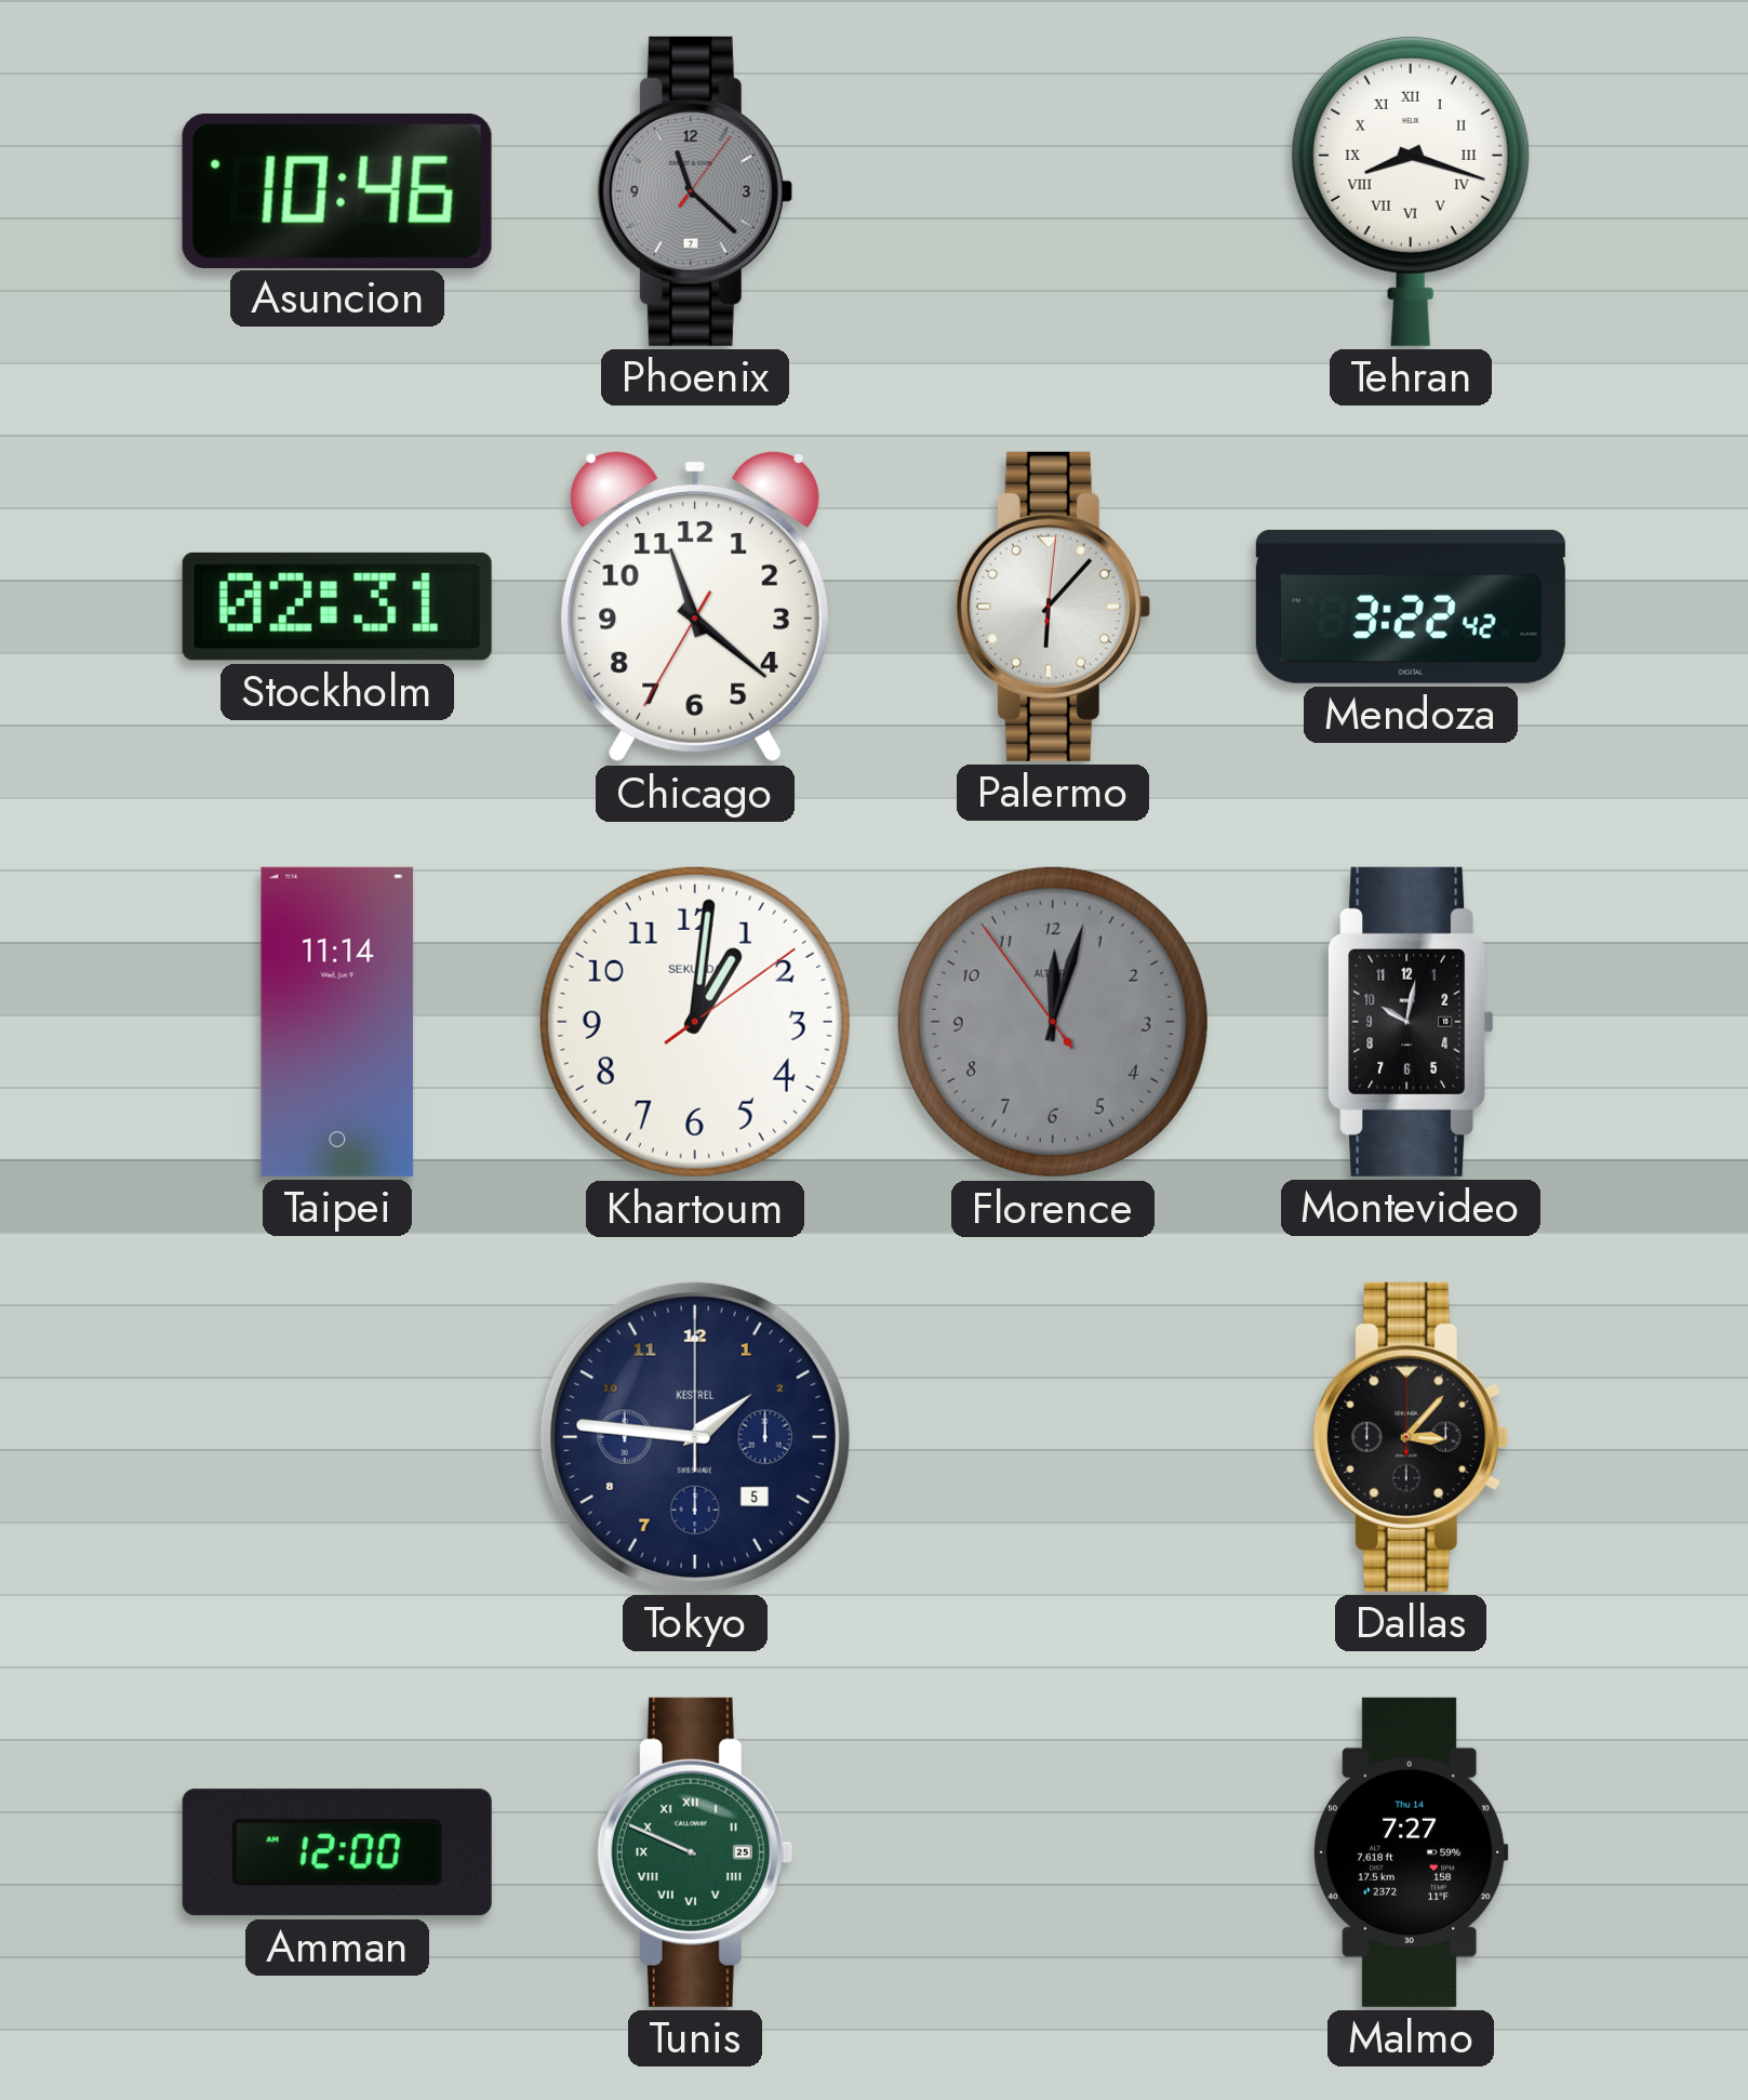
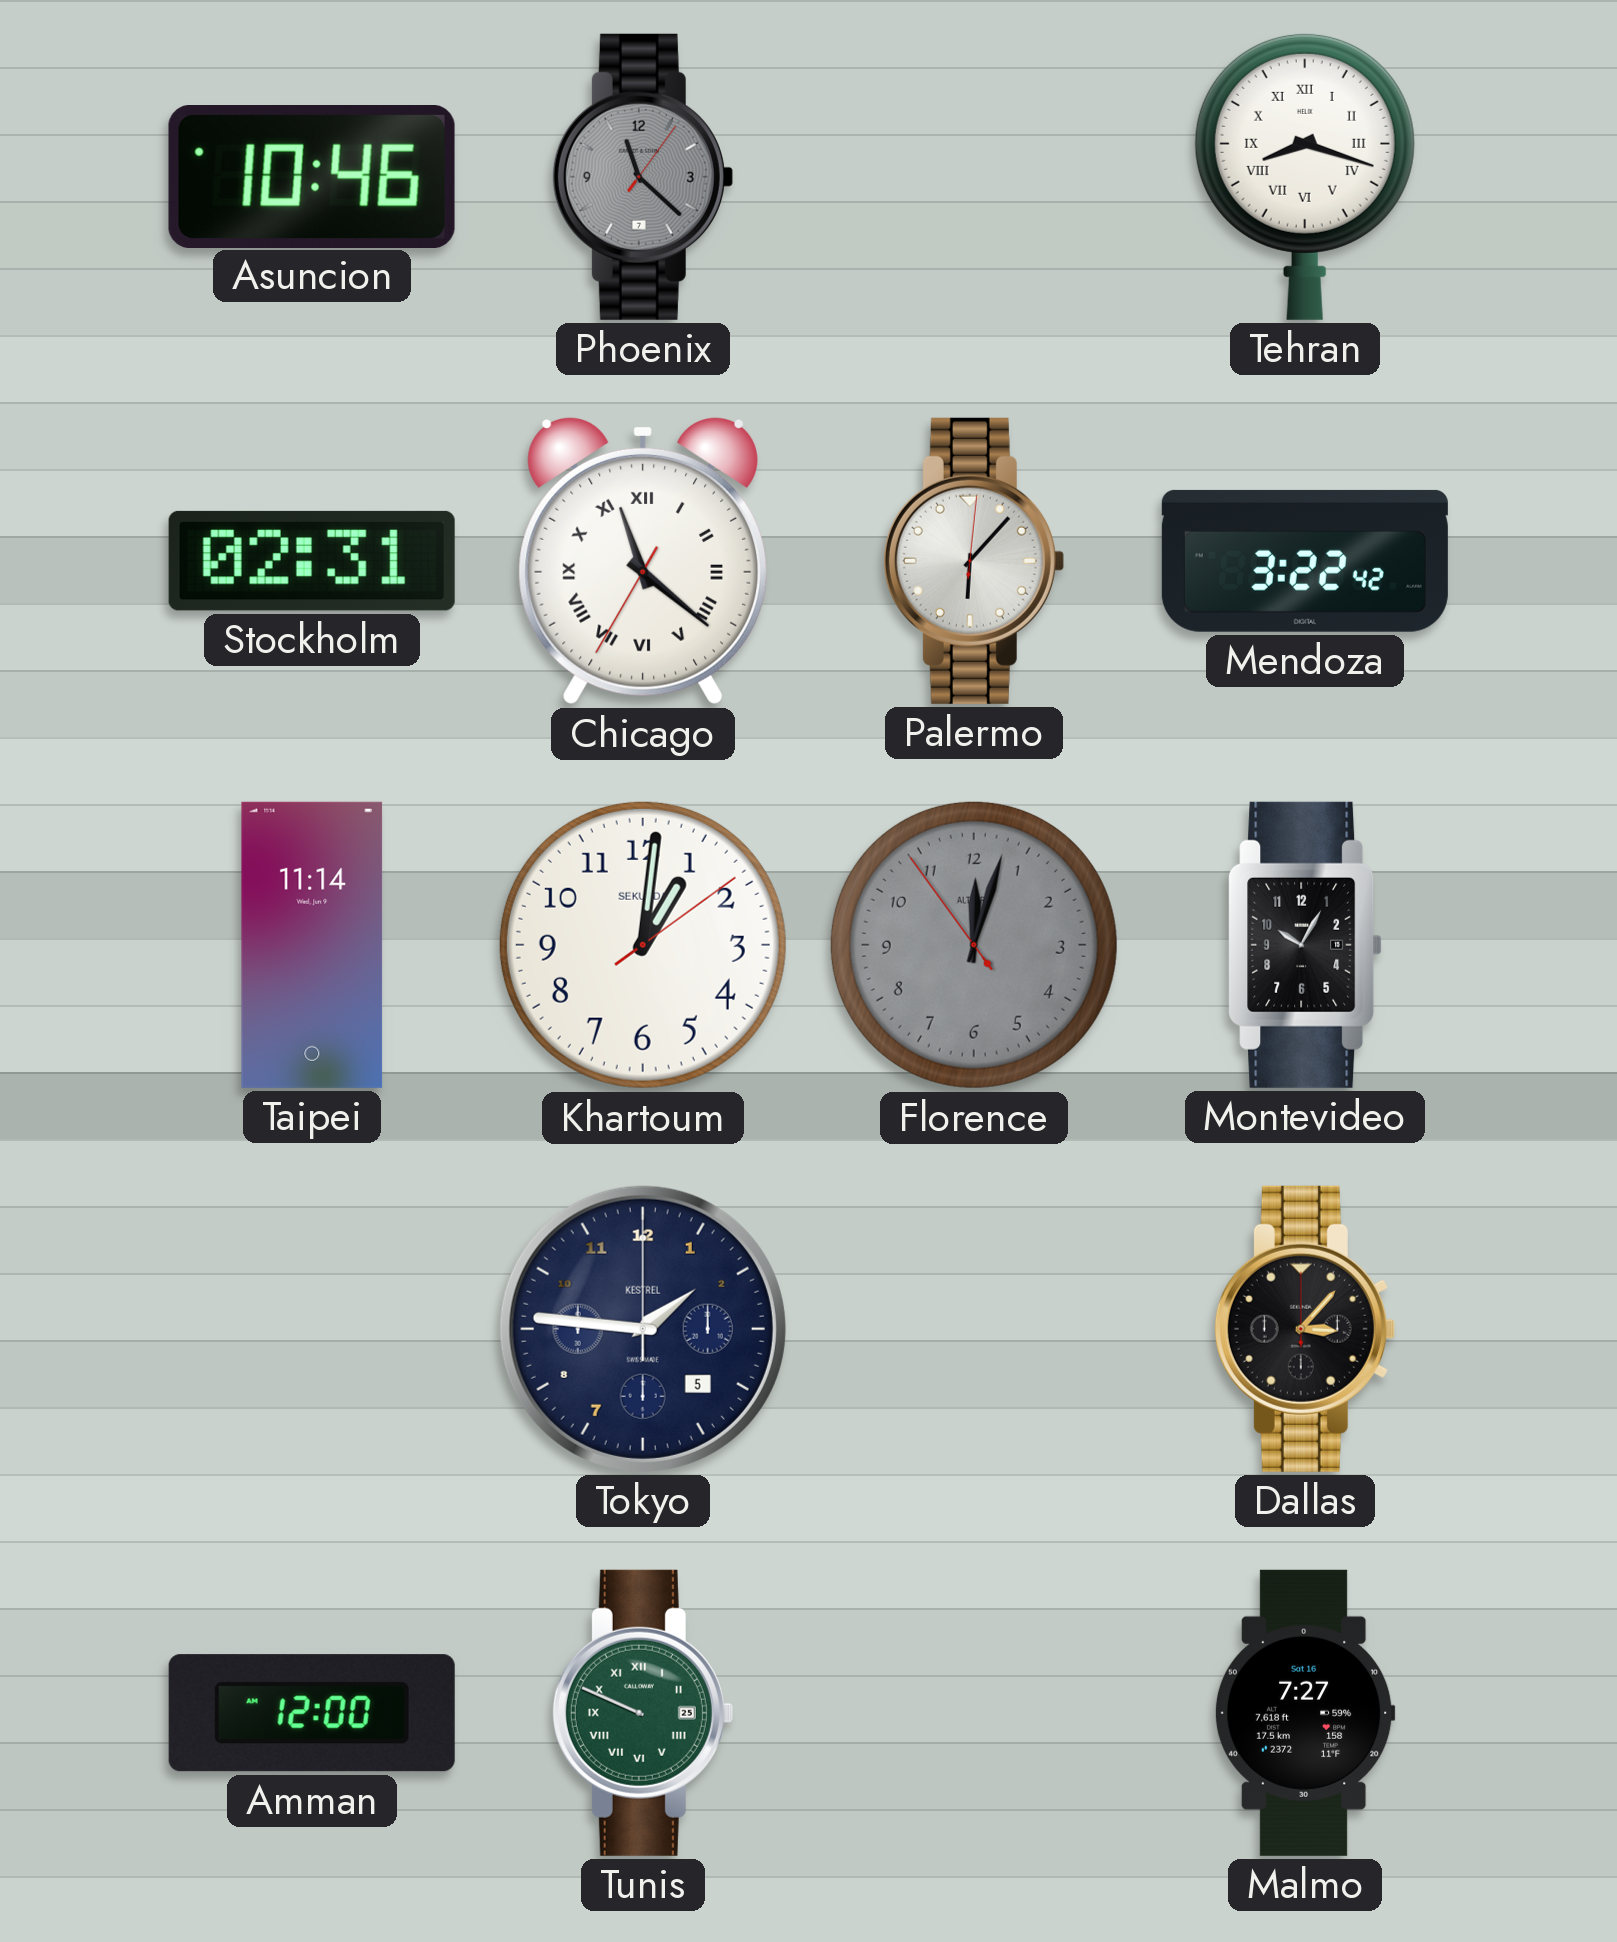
Chicago numerals: Arabic -> Roman (643, 561)
Montevideo: 10:02 -> 10:05 (1305, 945)
Malmo date: Thu 14 -> Sat 16 (1305, 1713)
